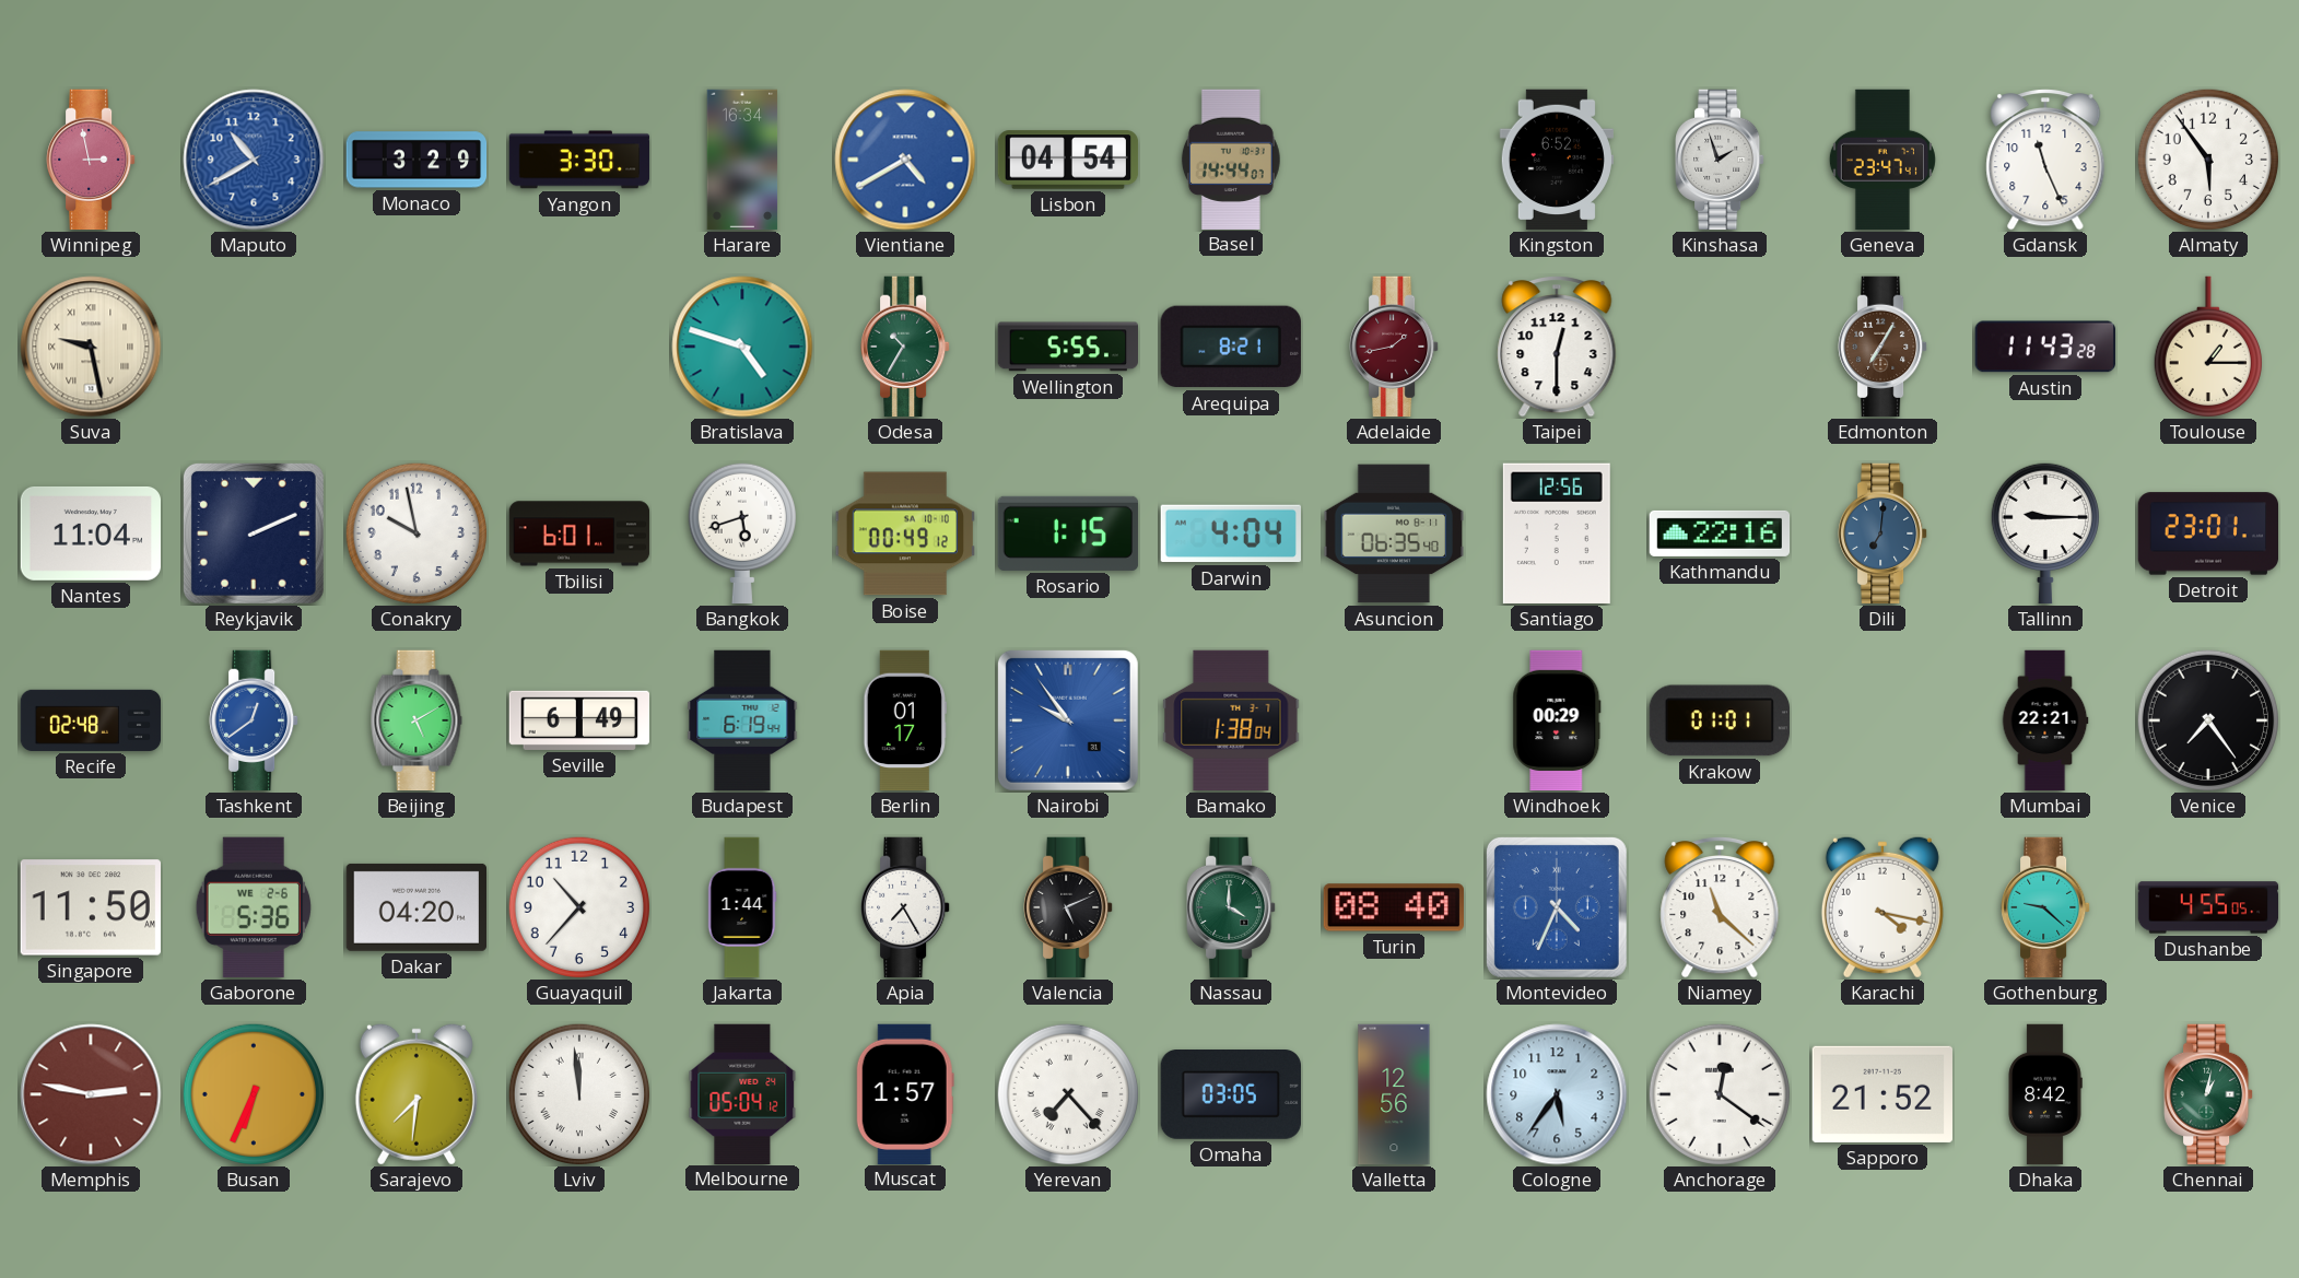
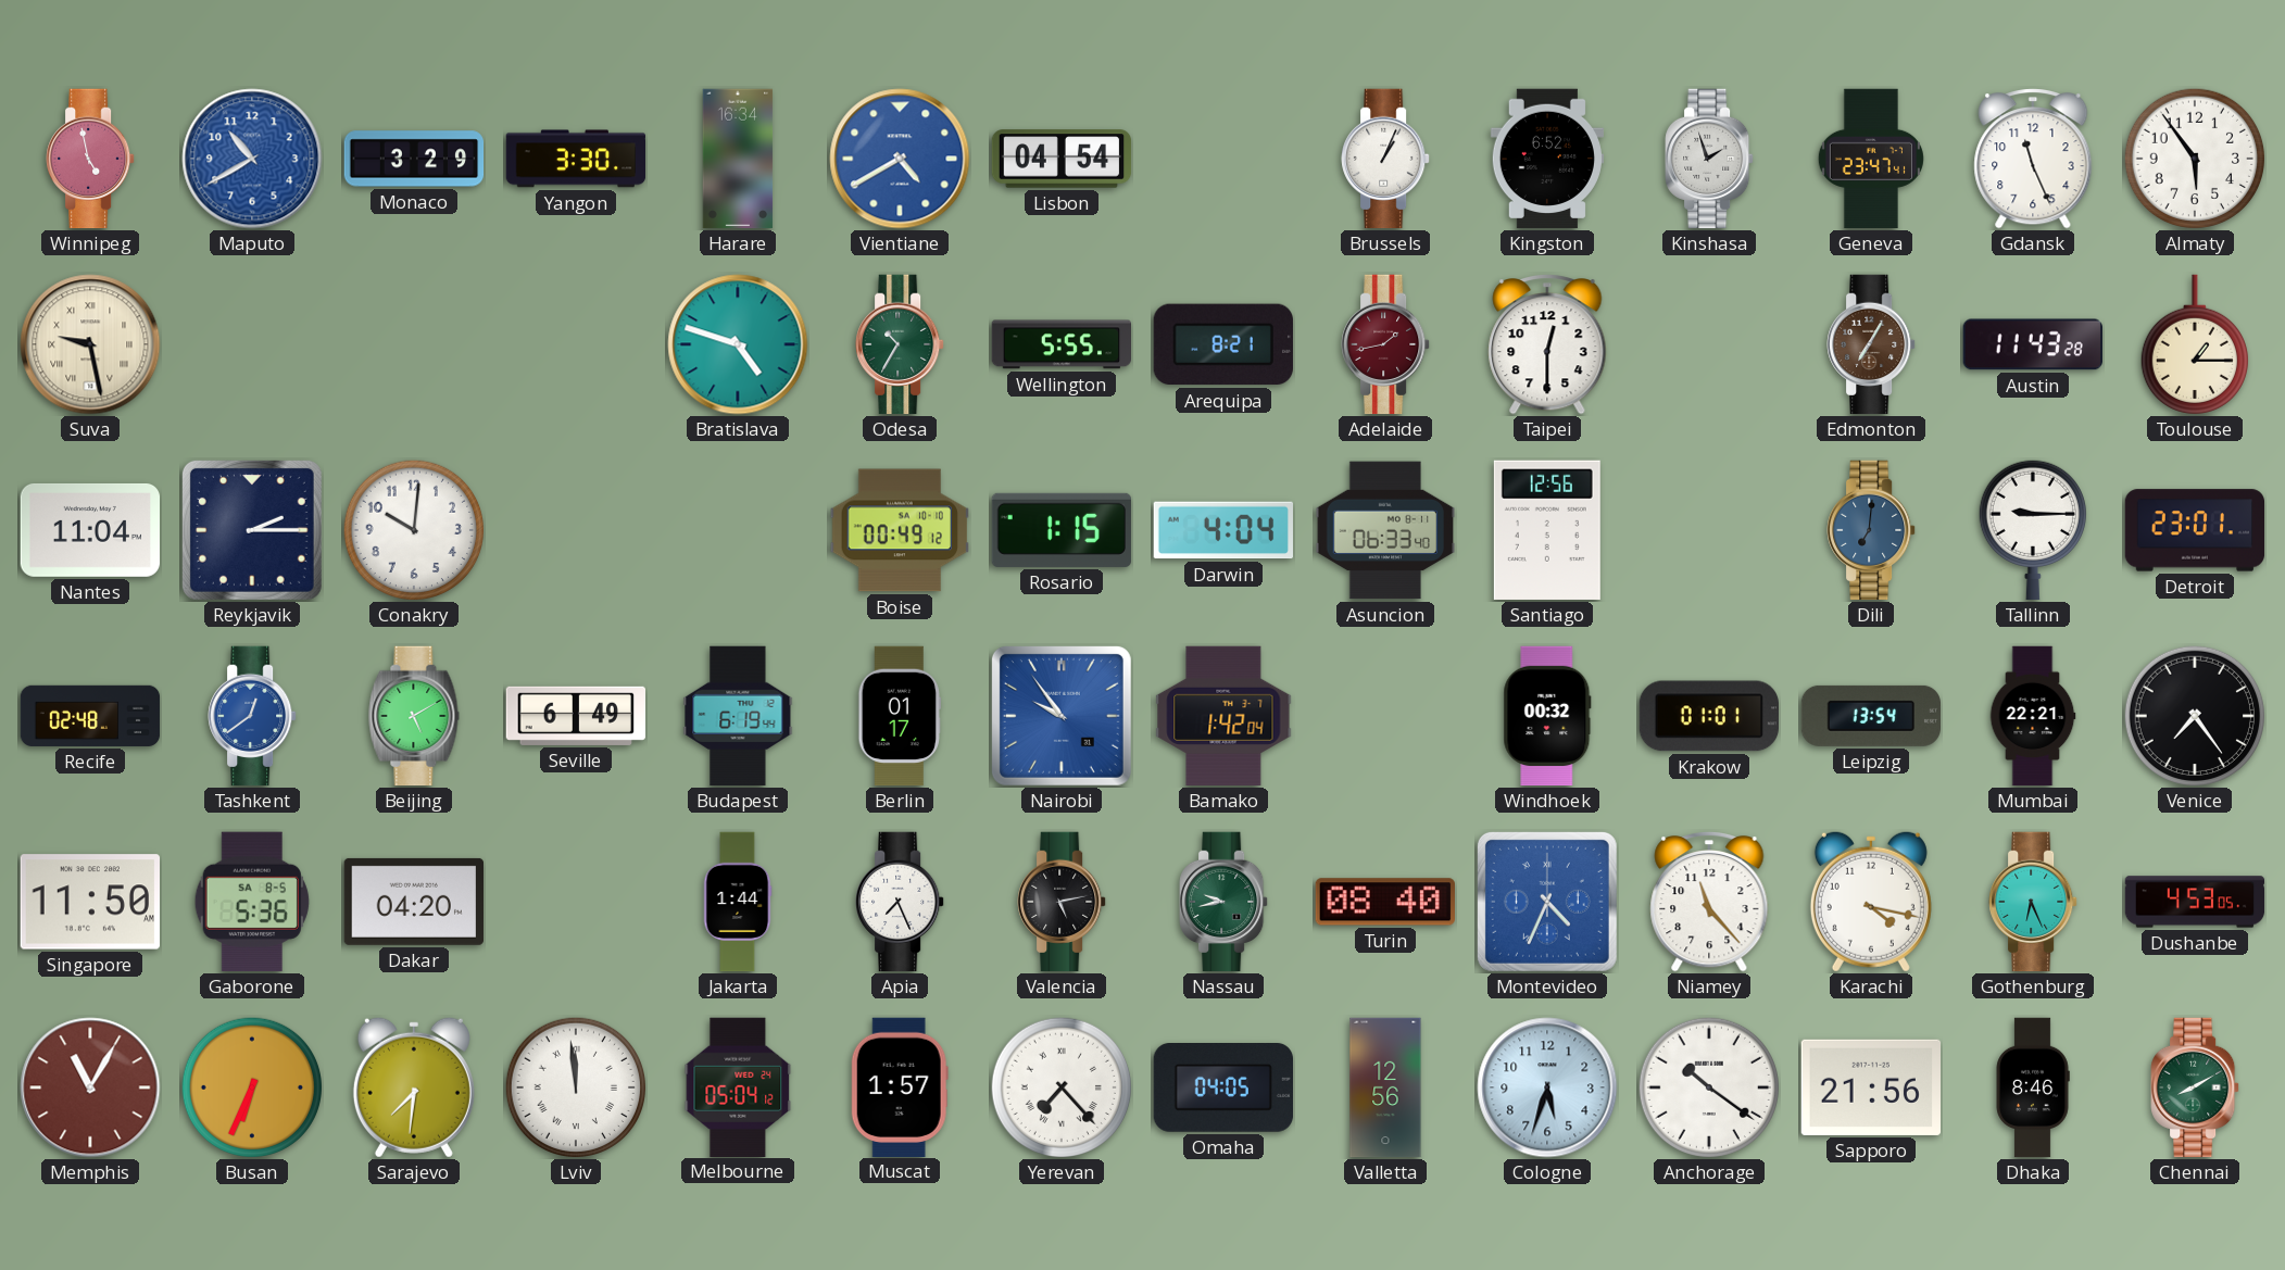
Winnipeg: 2:58 -> 4:58 (90, 159)
Basel: 14:44 -> none (1231, 159)
Brussels: none -> 1:04 (1385, 159)
Reykjavik: 2:11 -> 2:15 (252, 530)
Conakry: 9:58 -> 10:01 (413, 529)
Tbilisi: 6:01 -> none (579, 534)
Bangkok: 5:42 -> none (742, 534)
Asuncion: 06:35 -> 06:33 (1385, 530)
Kathmandu: 22:16 -> none (1720, 534)
Bamako: 1:38 -> 1:42 (1223, 716)
Windhoek: 00:29 -> 00:32 (1547, 716)
Leipzig: none -> 13:54 (1870, 716)
Gaborone date: WE 2-6 -> SA 8-5 (252, 902)
Guayaquil: 10:37 -> none (578, 906)
Apia: 7:25 -> 7:26 (900, 902)
Valencia: 5:11 -> 5:13 (1062, 902)
Nassau: 4:00 -> 9:43 (1223, 902)
Niamey: 11:22 -> 11:23 (1709, 903)
Gothenburg: 9:22 -> 6:26 (2033, 902)
Dushanbe: 4:55 -> 4:53 (2195, 902)
Memphis: 2:47 -> 11:05 (90, 1087)
Omaha: 03:05 -> 04:05 (1222, 1089)
Cologne: 5:36 -> 5:33 (1547, 1087)
Anchorage: 12:21 -> 10:21 (1708, 1086)
Sapporo: 21:52 -> 21:56 (1870, 1087)
Dhaka: 8:42 -> 8:46 (2033, 1087)
Chennai: 1:02 -> 8:10 (2195, 1087)
